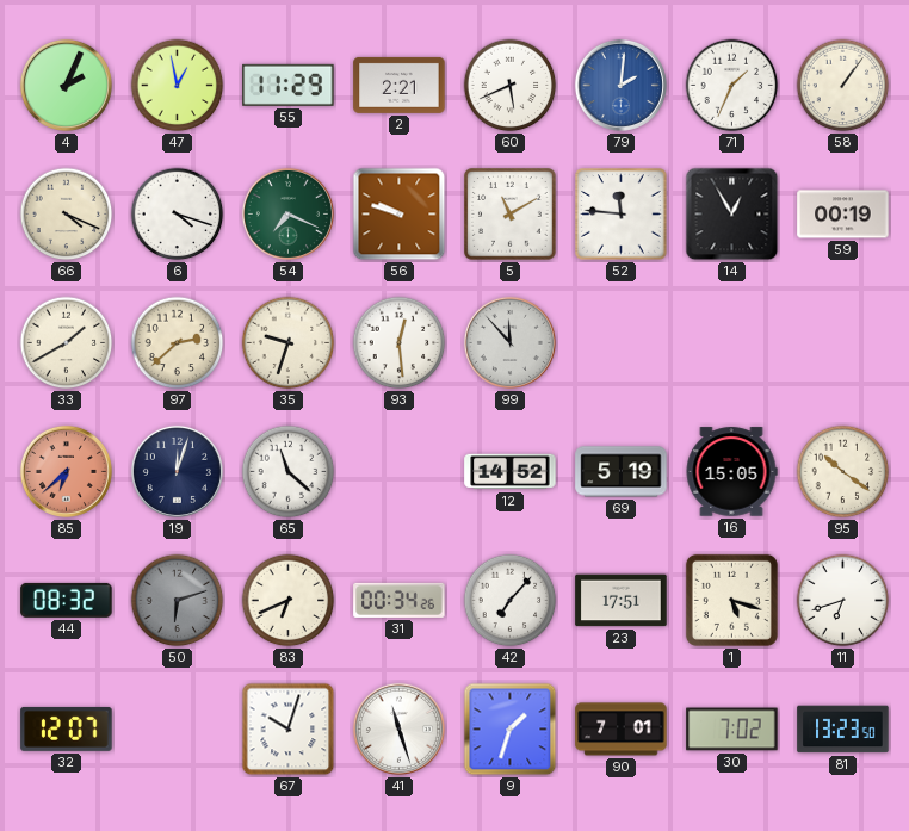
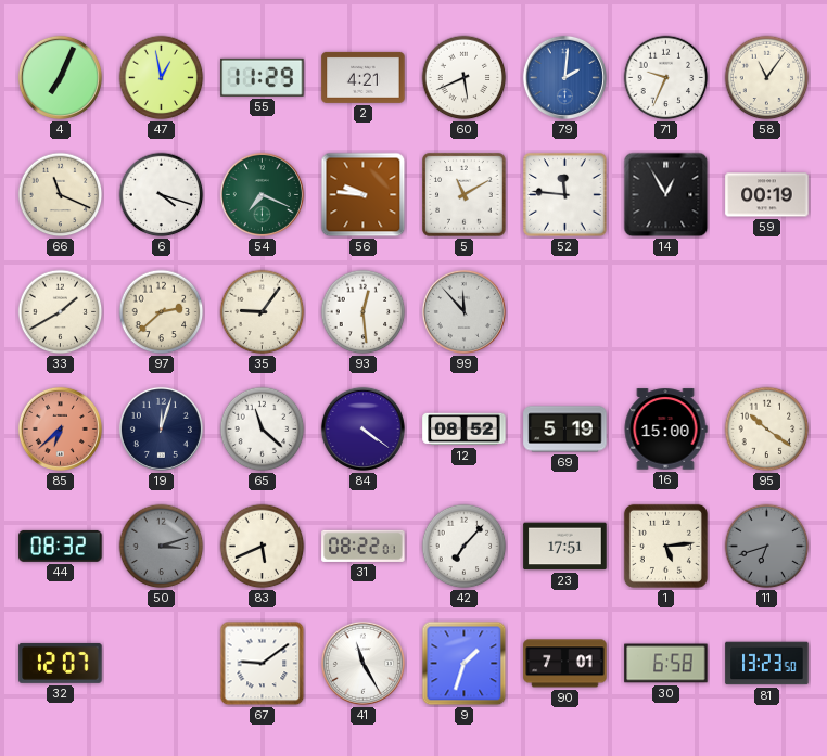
4: 2:04 -> 7:04 (60, 77)
2: 2:21 -> 4:21 (364, 77)
71: 1:34 -> 9:34 (666, 78)
58: 1:06 -> 11:06 (767, 78)
66: 4:19 -> 11:19 (61, 195)
56: 9:48 -> 9:46 (364, 195)
35: 9:33 -> 9:06 (263, 312)
84: none -> 4:21 (362, 428)
12: 14:52 -> 08:52 (465, 430)
16: 15:05 -> 15:00 (665, 430)
50: 6:12 -> 3:12 (162, 547)
83: 6:41 -> 5:41 (263, 547)
31: 00:34 -> 08:22 (364, 546)
1: 5:18 -> 5:14 (665, 546)
11 dial: white -> grey (767, 547)
67: 10:03 -> 9:09 (263, 664)
41: 11:27 -> 11:25 (362, 663)
30: 7:02 -> 6:58 (666, 664)
